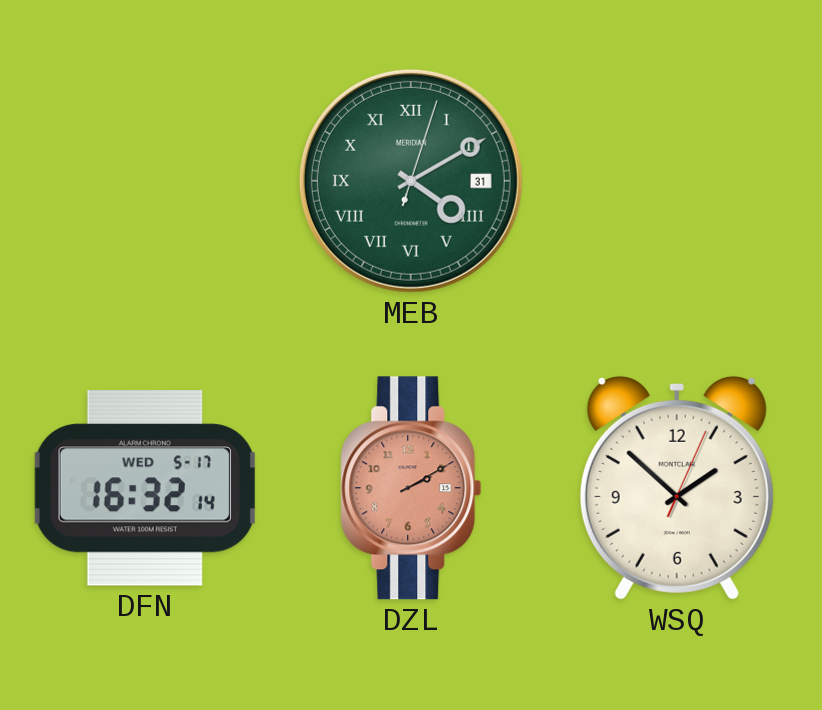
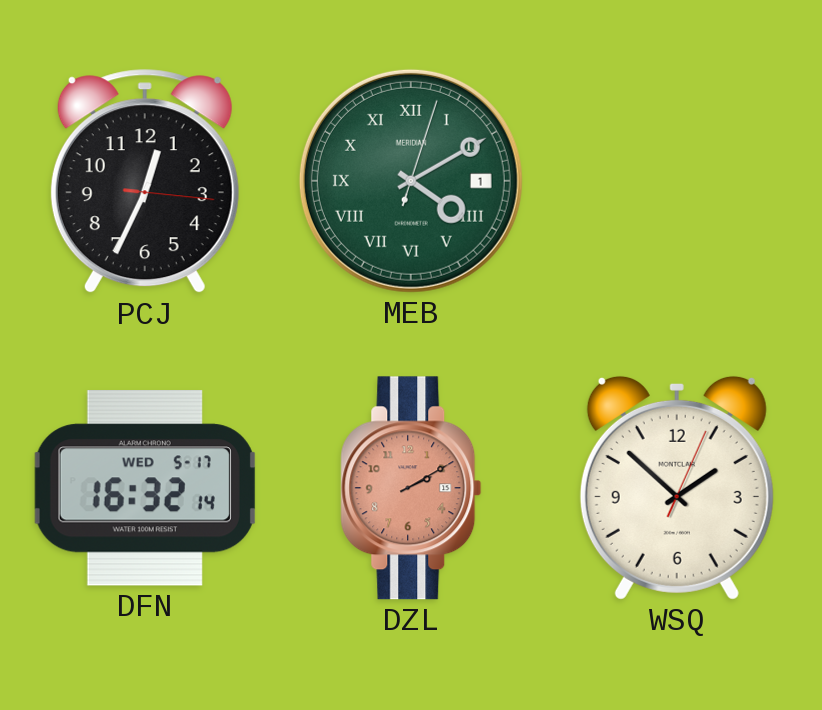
PCJ: none -> 12:34 (145, 182)
MEB date: 31 -> 1 (411, 181)
